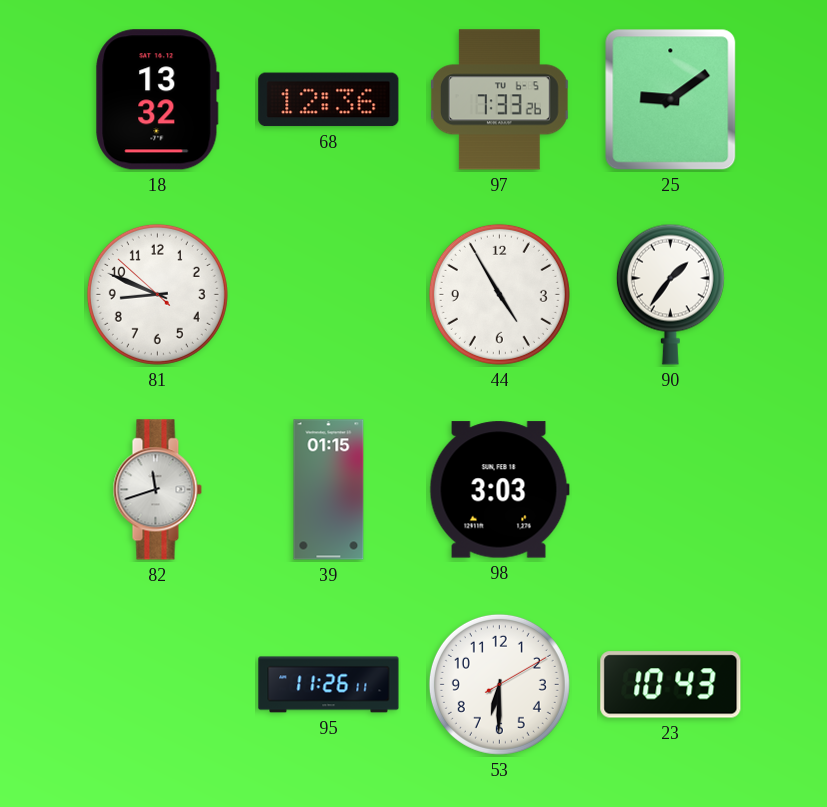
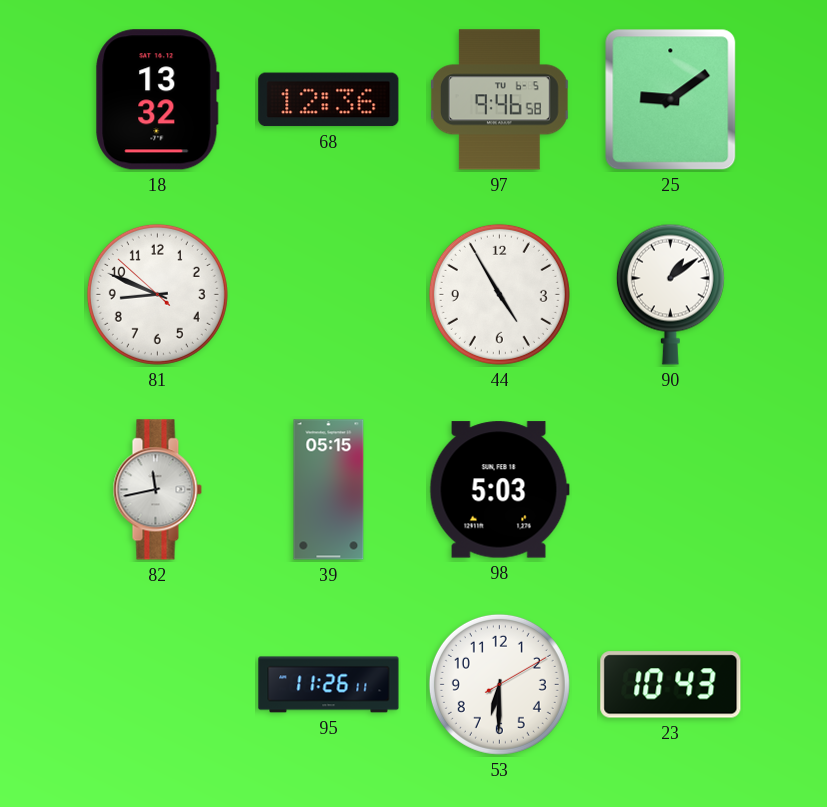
97: 7:33 -> 9:46 (499, 100)
90: 1:36 -> 1:09 (670, 294)
82: 11:42 -> 11:43 (157, 490)
39: 01:15 -> 05:15 (329, 490)
98: 3:03 -> 5:03 (499, 490)
